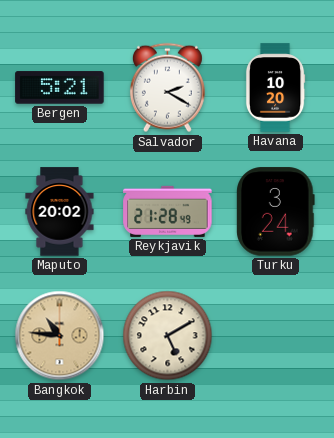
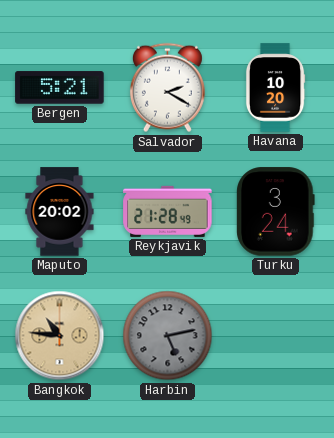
Harbin: 5:10 -> 5:13 (168, 336)
Harbin dial: cream -> grey (168, 336)
